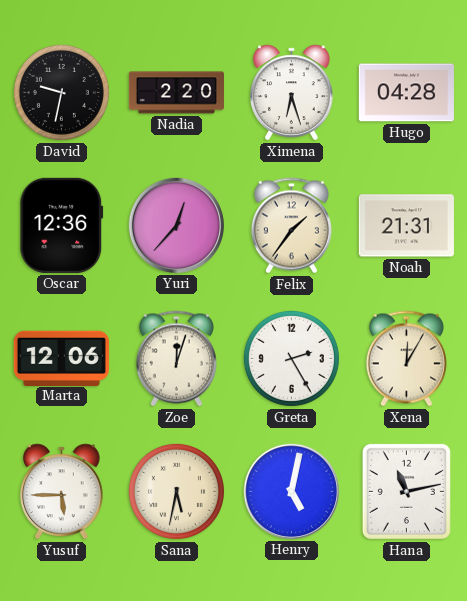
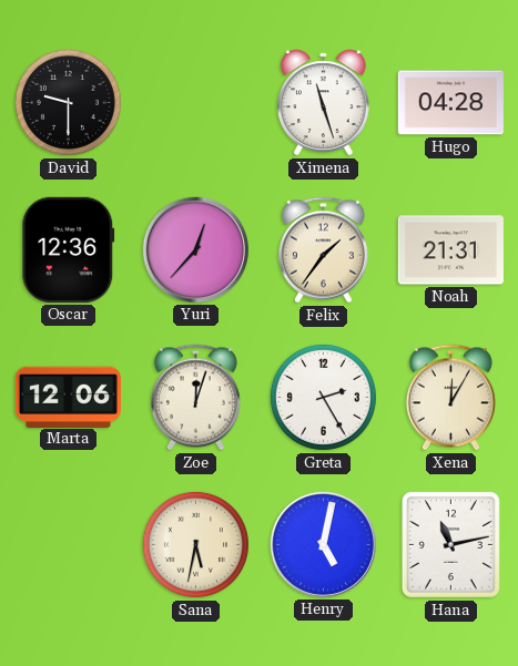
David: 9:32 -> 9:30 (68, 102)
Nadia: 2:20 -> none (176, 93)
Ximena: 6:27 -> 11:27 (324, 103)
Yusuf: 5:45 -> none (62, 492)
